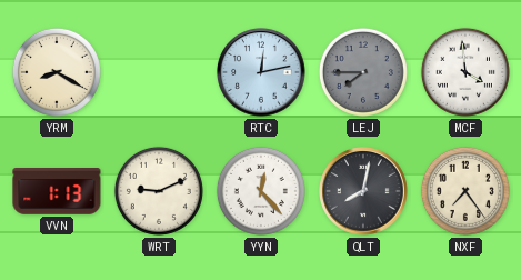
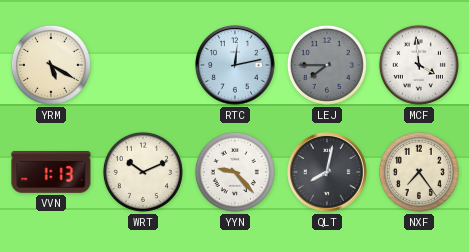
YRM: 8:20 -> 5:20 (51, 65)
WRT: 9:11 -> 10:11 (143, 172)
YYN: 12:23 -> 9:23 (235, 172)
